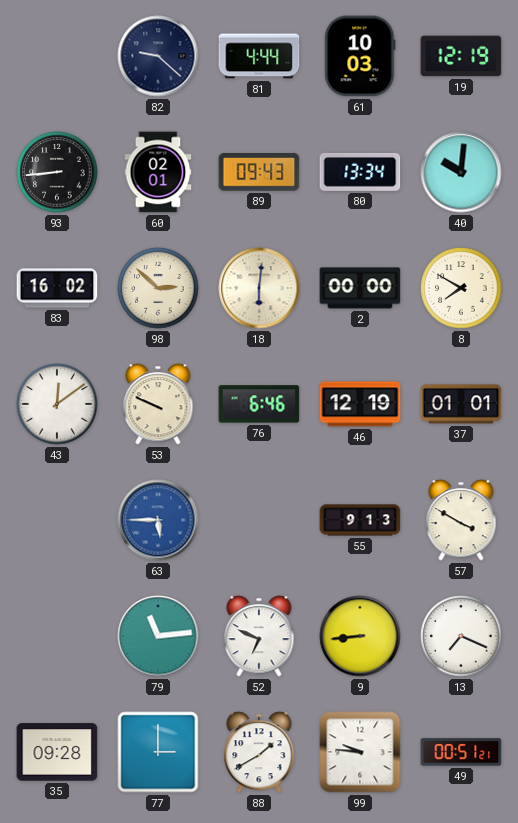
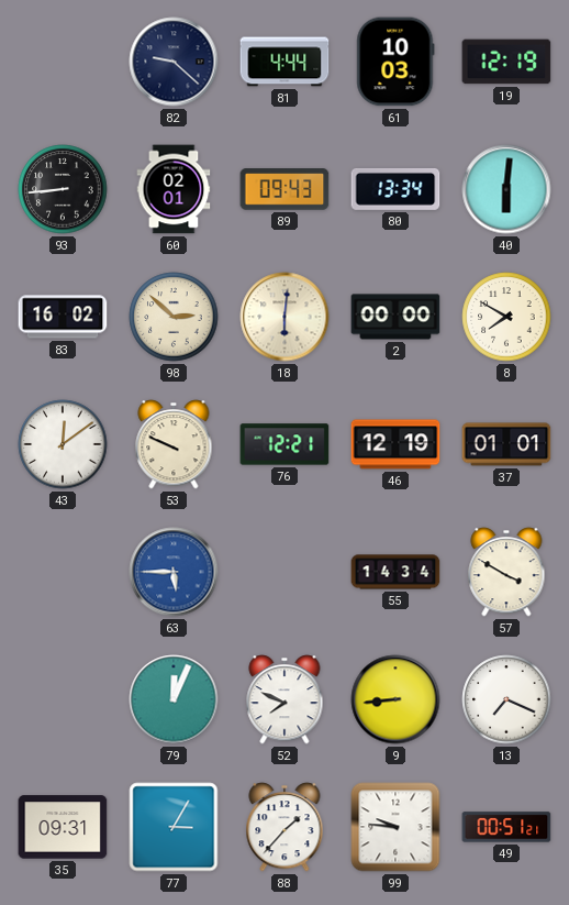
40: 10:01 -> 6:01 (506, 189)
76: 6:46 -> 12:21 (284, 444)
55: 9:13 -> 14:34 (395, 572)
79: 11:14 -> 12:04 (174, 699)
52: 6:49 -> 7:49 (284, 699)
35: 09:28 -> 09:31 (63, 827)
77: 3:00 -> 3:05 (174, 827)
88: 1:40 -> 1:37 (284, 827)
